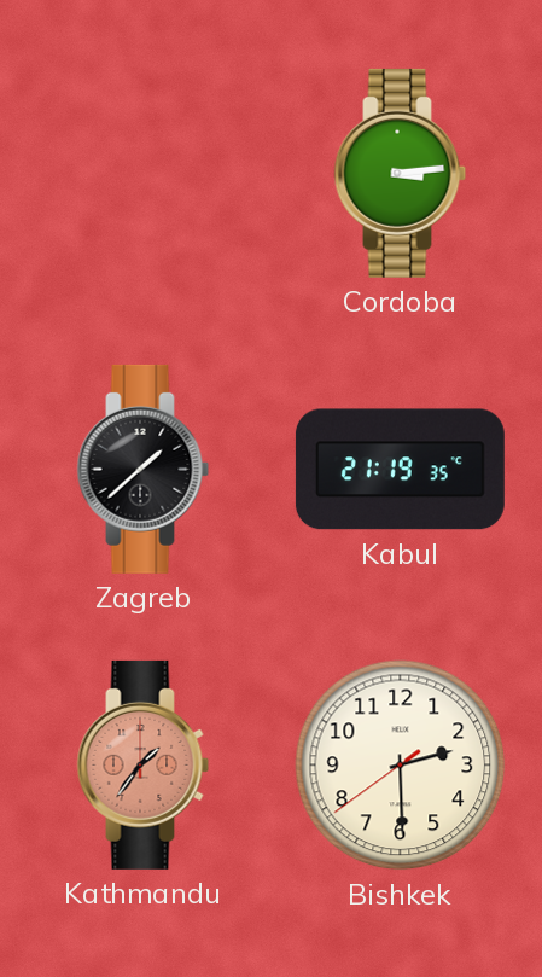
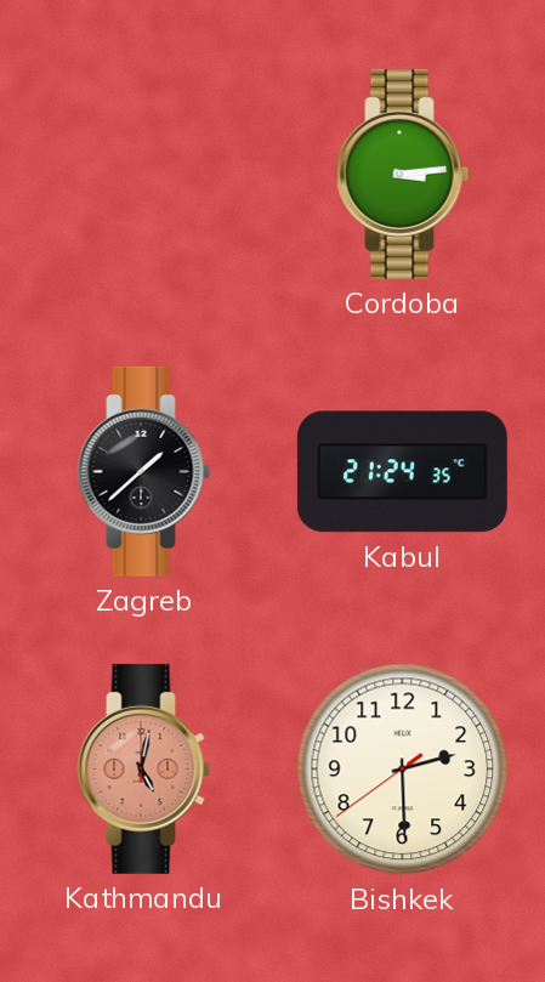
Kabul: 21:19 -> 21:24 (402, 472)
Kathmandu: 1:36 -> 5:02 (144, 768)
